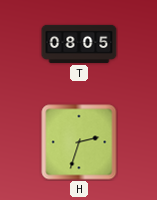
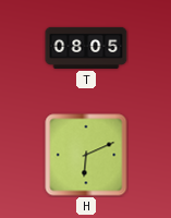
H: 2:33 -> 6:11 (86, 155)
